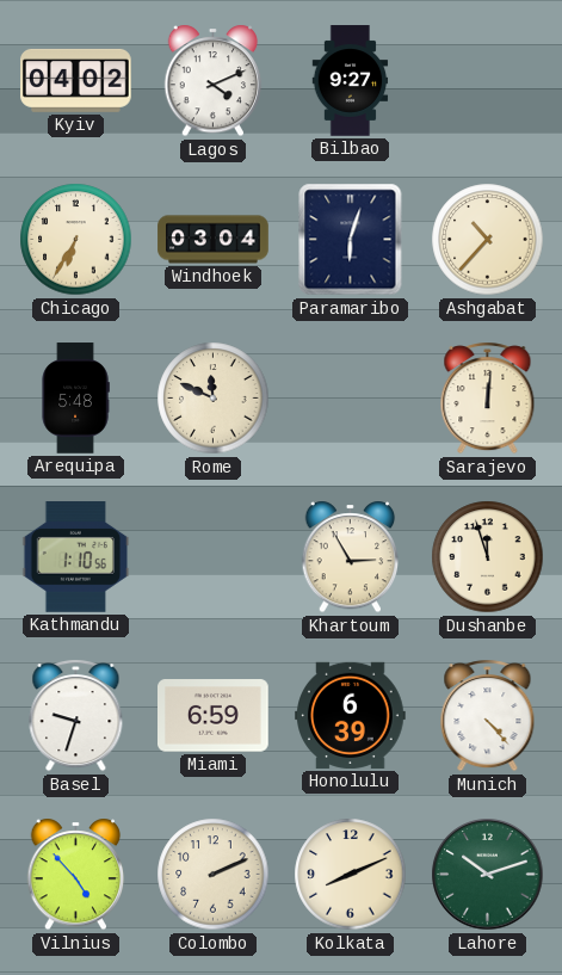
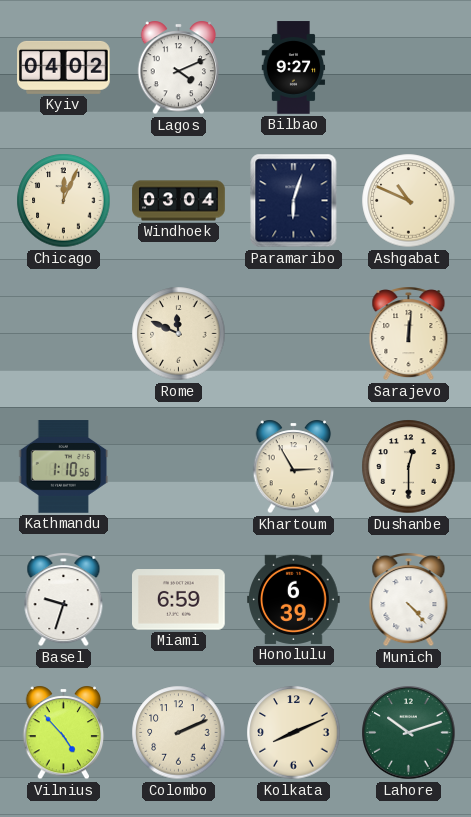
Chicago: 6:35 -> 12:04 (64, 201)
Ashgabat: 10:37 -> 10:49 (409, 201)
Arequipa: 5:48 -> none (75, 399)
Dushanbe: 11:57 -> 12:30 (409, 467)
